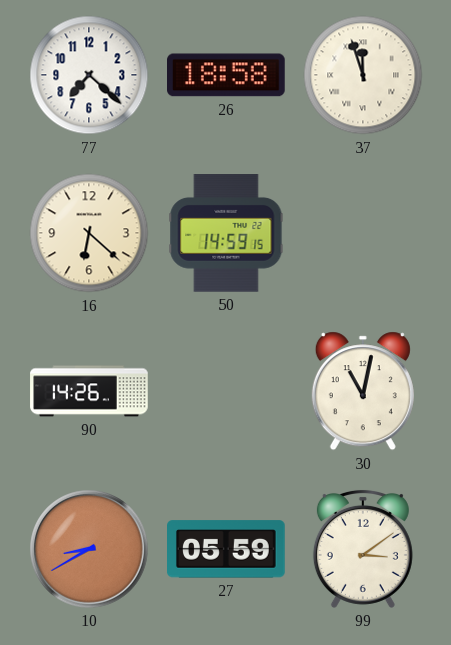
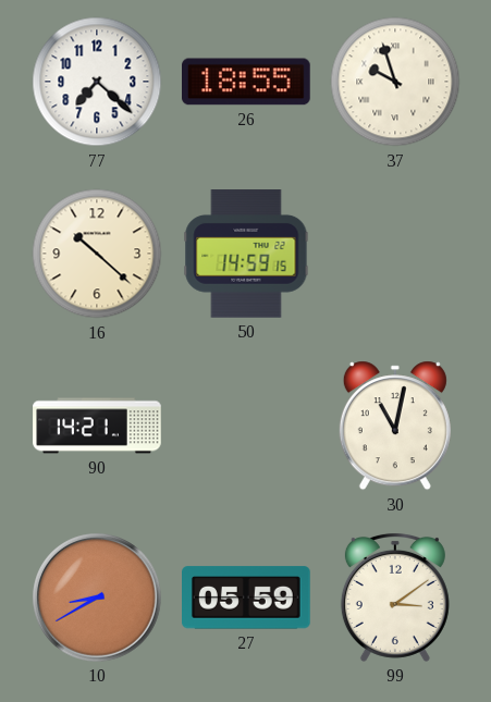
26: 18:58 -> 18:55 (247, 82)
37: 11:57 -> 9:57 (395, 82)
16: 6:22 -> 10:22 (97, 254)
90: 14:26 -> 14:21 (97, 426)
